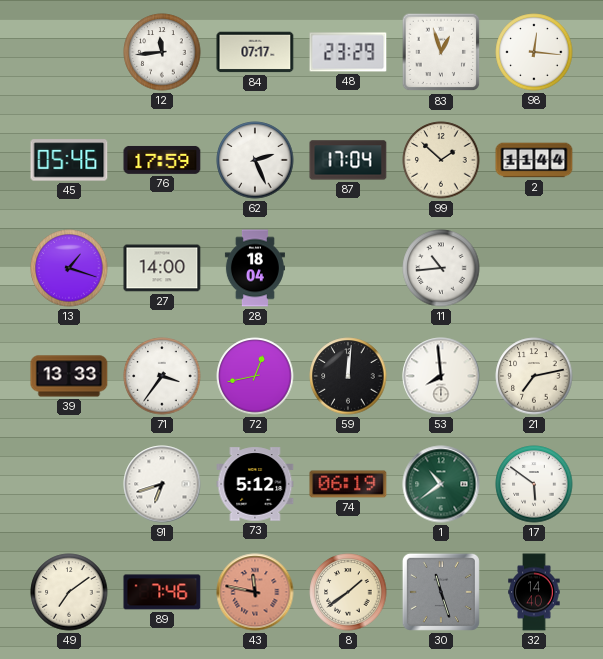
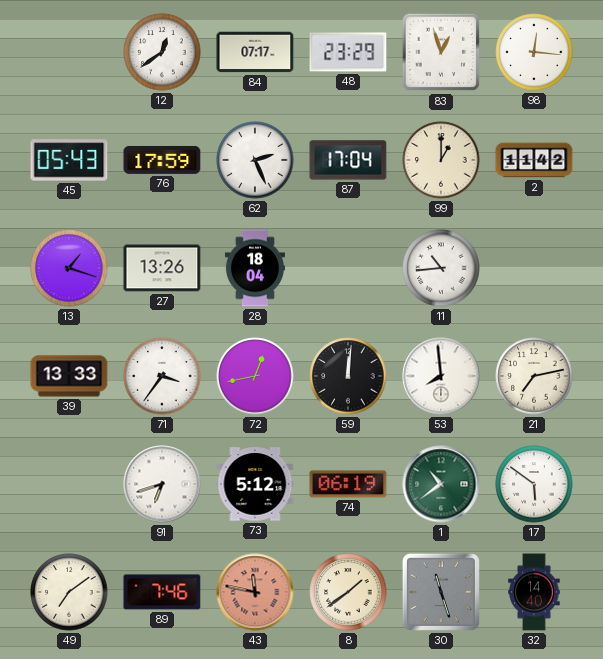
12: 11:44 -> 12:39 (162, 52)
45: 05:46 -> 05:43 (69, 160)
99: 1:52 -> 1:00 (441, 160)
2: 11:44 -> 11:42 (534, 160)
27: 14:00 -> 13:26 (162, 268)
